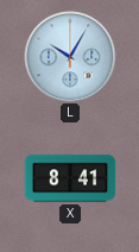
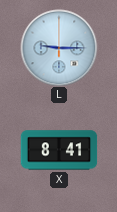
L: 10:05 -> 9:15 (59, 48)
